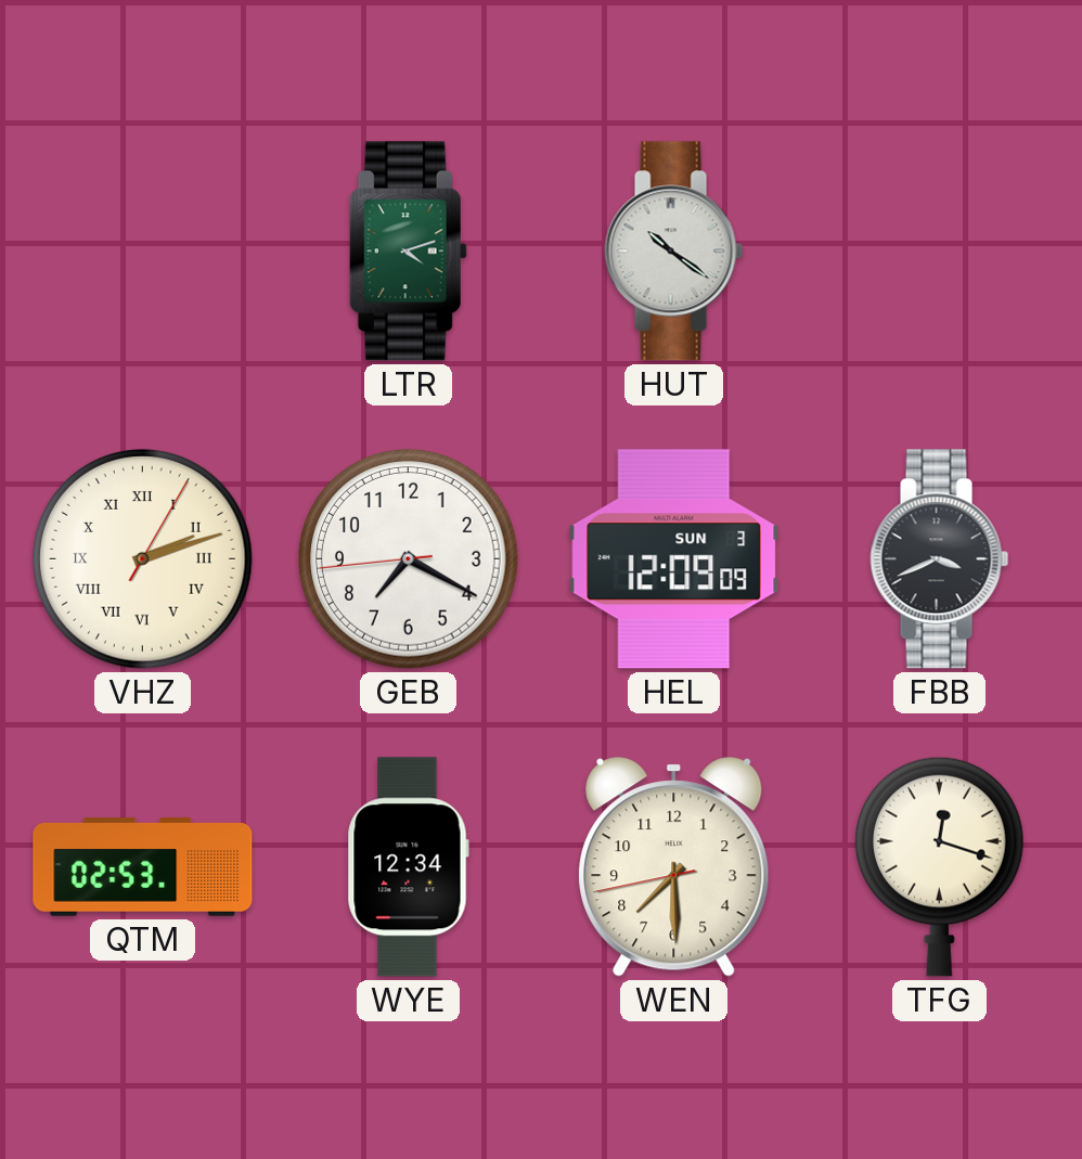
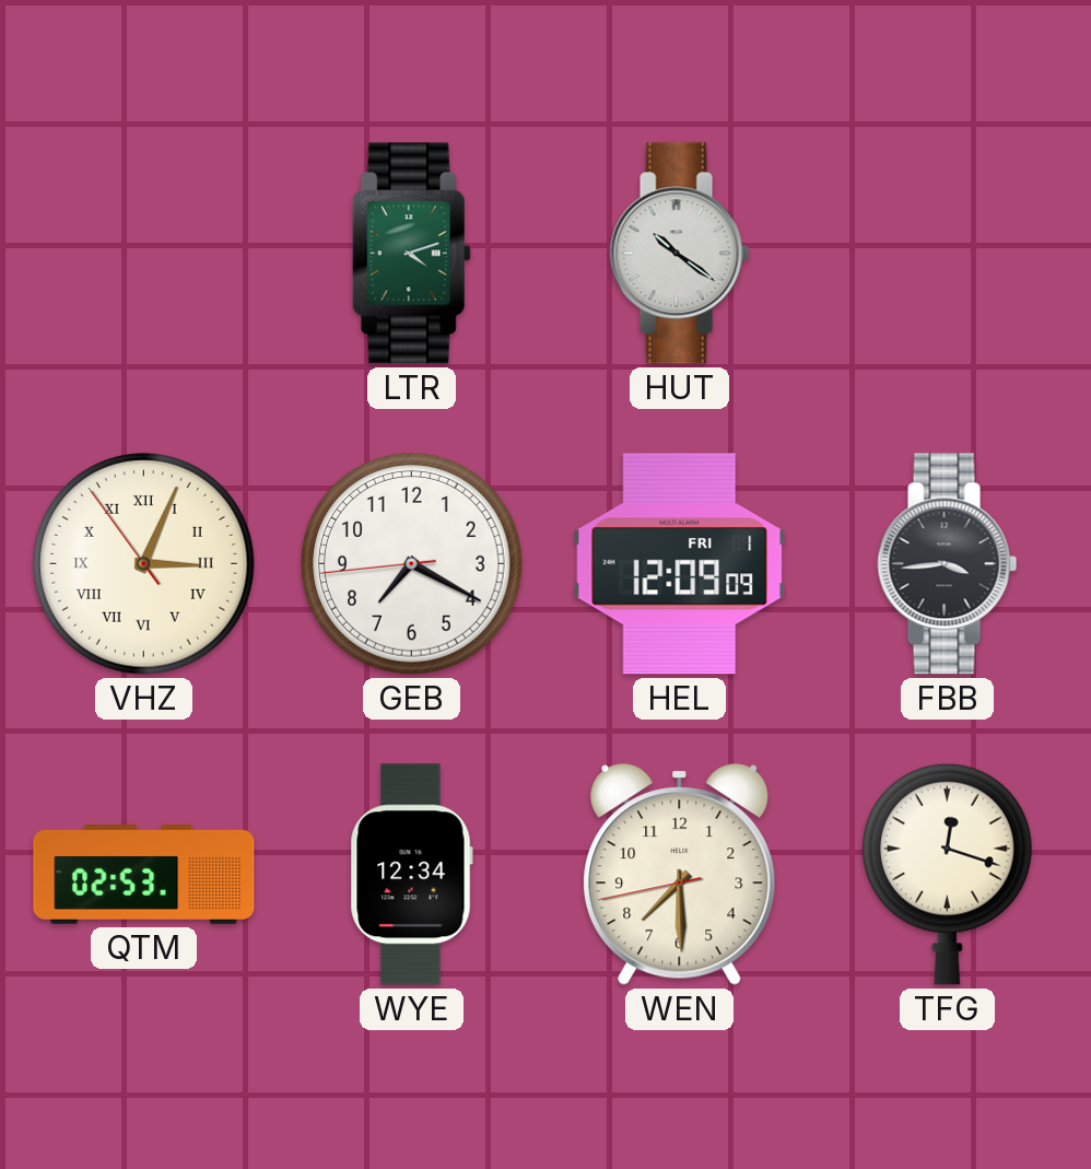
VHZ: 2:12 -> 3:03 (144, 564)
HEL date: SUN 3 -> FRI 1 (680, 564)
FBB: 3:41 -> 3:44 (948, 564)
